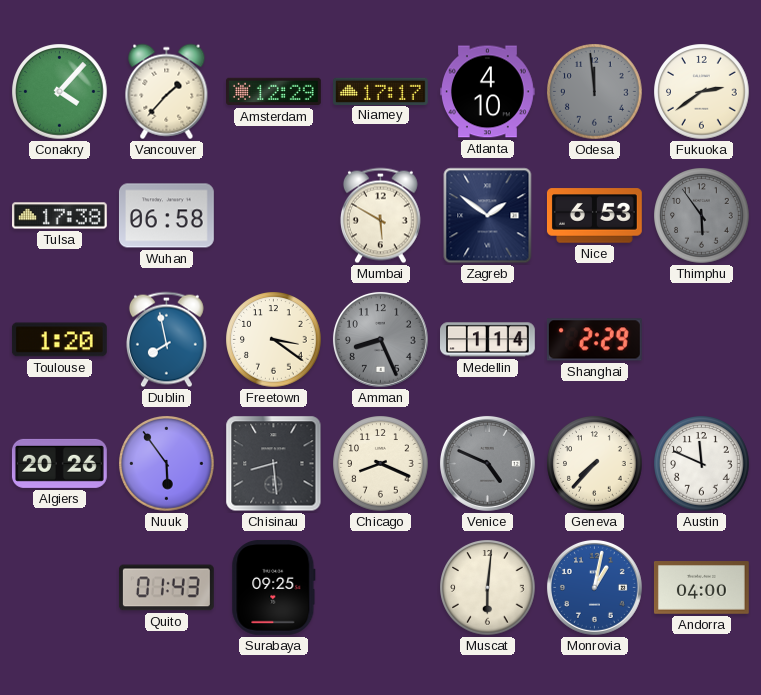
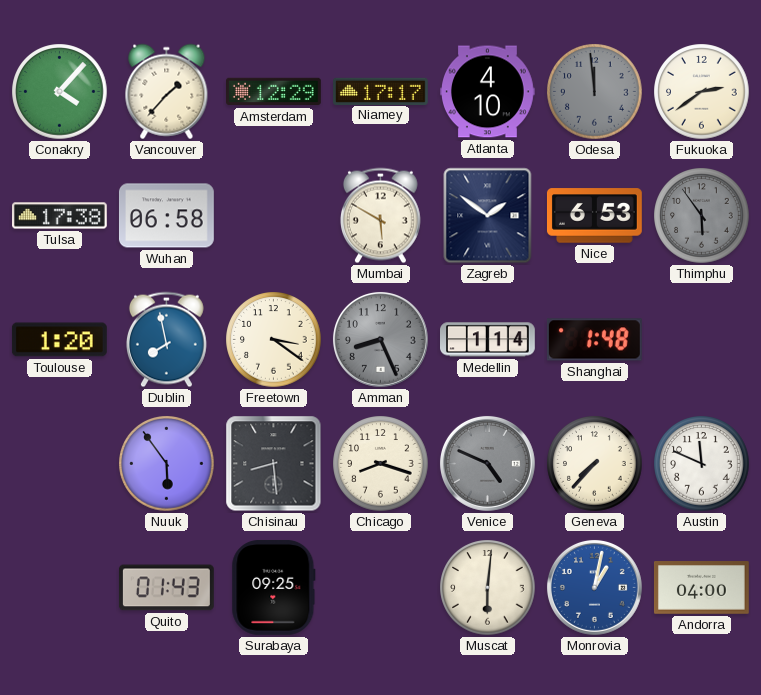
Shanghai: 2:29 -> 1:48 (594, 340)
Algiers: 20:26 -> none (59, 463)
Chicago: 8:19 -> 8:18 (381, 464)
